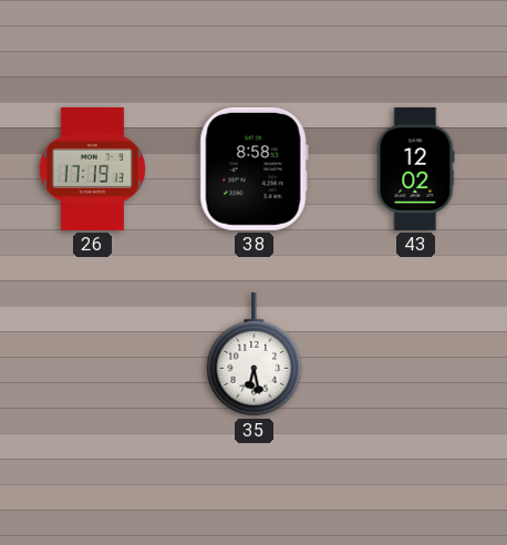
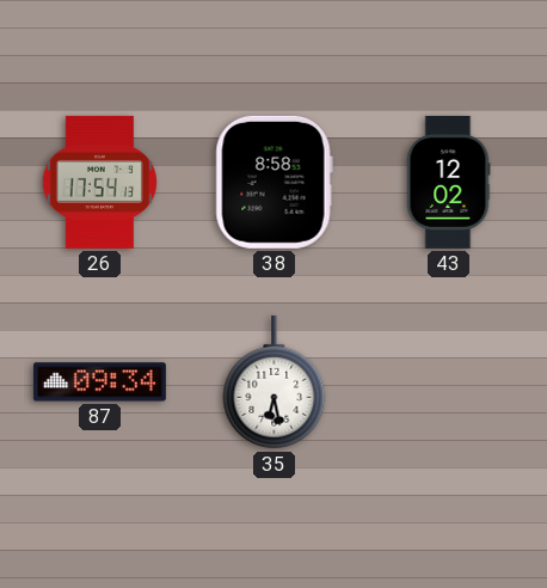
26: 17:19 -> 17:54 (99, 182)
87: none -> 09:34 (99, 382)
